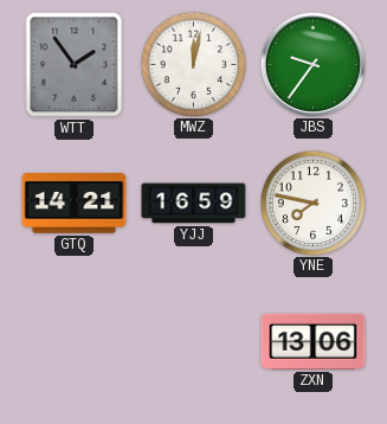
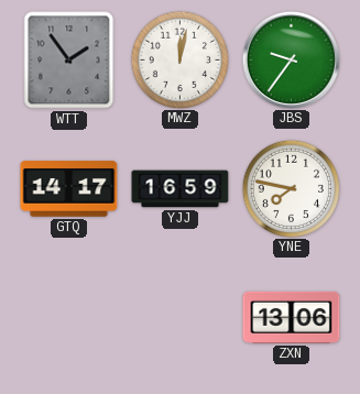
GTQ: 14:21 -> 14:17 (69, 189)
